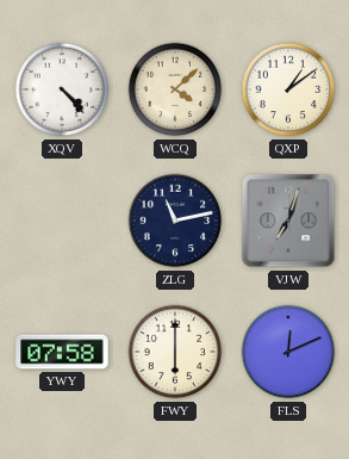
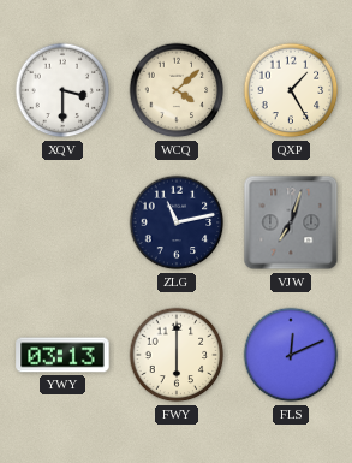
XQV: 4:23 -> 3:30 (62, 90)
QXP: 1:09 -> 1:25 (291, 90)
YWY: 07:58 -> 03:13 (62, 355)
